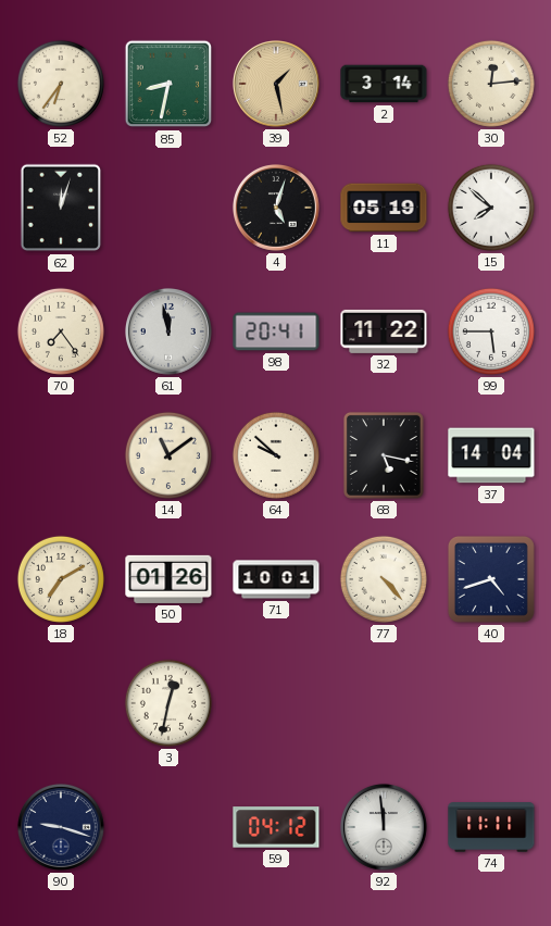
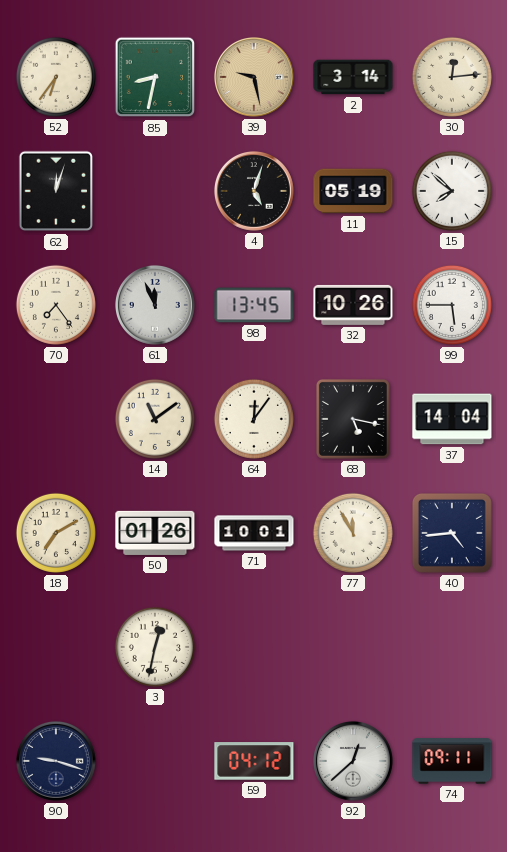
39: 1:28 -> 9:28 (254, 77)
61: 11:58 -> 11:56 (155, 305)
98: 20:41 -> 13:45 (254, 305)
32: 11:22 -> 10:26 (353, 305)
64: 9:52 -> 12:06 (254, 419)
77: 4:23 -> 11:55 (353, 533)
40: 4:42 -> 4:44 (452, 533)
92: 11:59 -> 12:38 (353, 761)
74: 11:11 -> 09:11 (452, 761)
